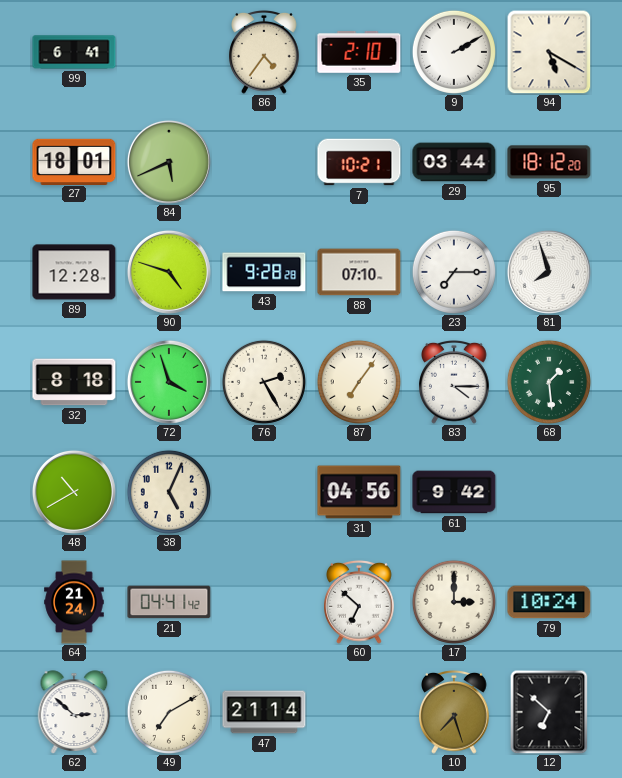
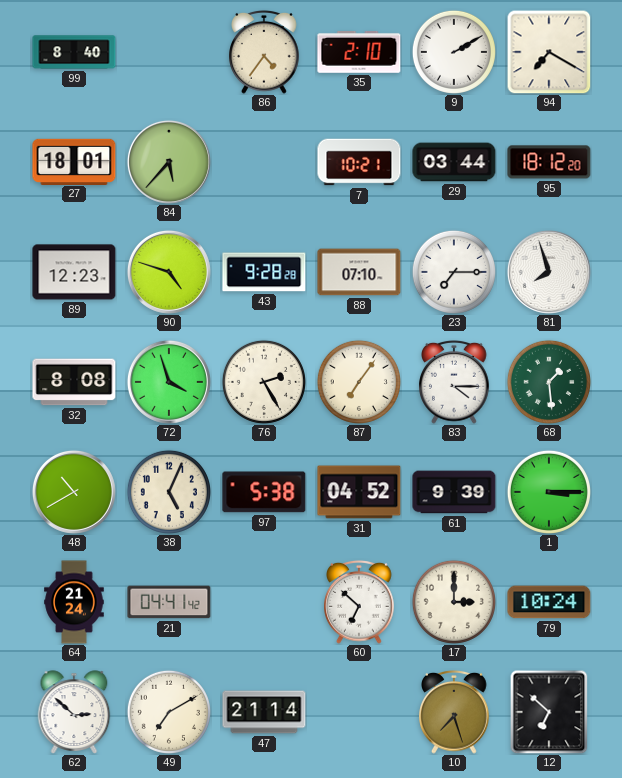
99: 6:41 -> 8:40 (74, 52)
94: 5:20 -> 7:20 (549, 52)
84: 5:41 -> 5:37 (169, 162)
89: 12:28 -> 12:23 (74, 272)
32: 8:18 -> 8:08 (74, 382)
97: none -> 5:38 (264, 492)
31: 04:56 -> 04:52 (359, 492)
61: 9:42 -> 9:39 (454, 492)
1: none -> 3:15 (549, 492)
